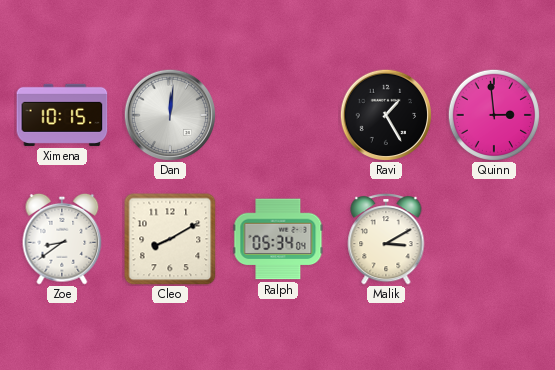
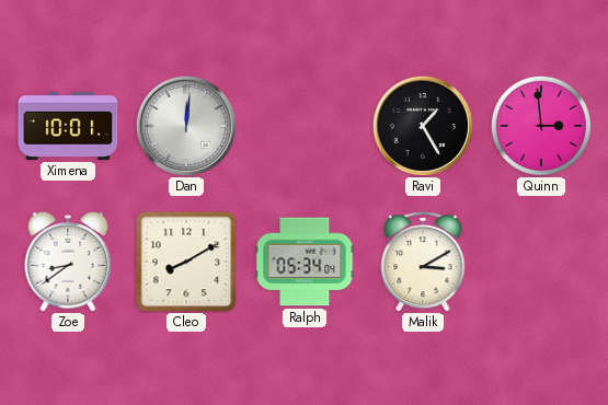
Ximena: 10:15 -> 10:01 (68, 126)
